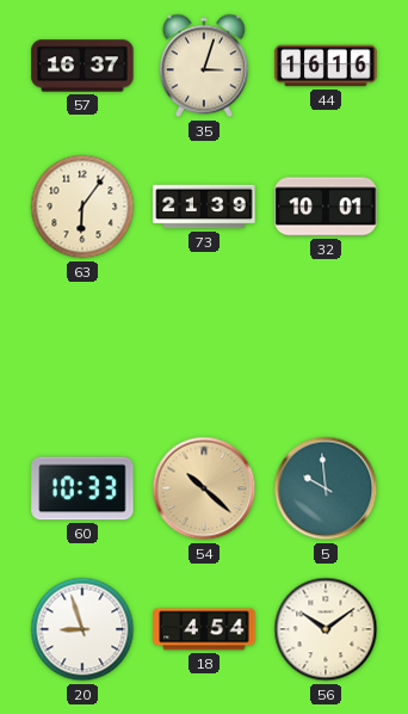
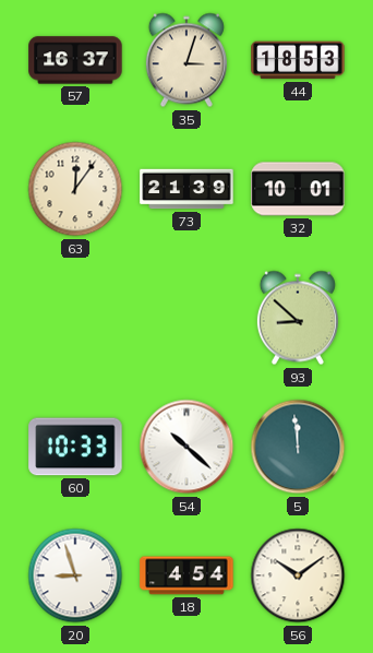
44: 16:16 -> 18:53 (298, 60)
63: 6:06 -> 12:06 (75, 189)
93: none -> 8:52 (298, 318)
54 dial: champagne -> white (186, 447)
5: 9:59 -> 11:59 (298, 447)
